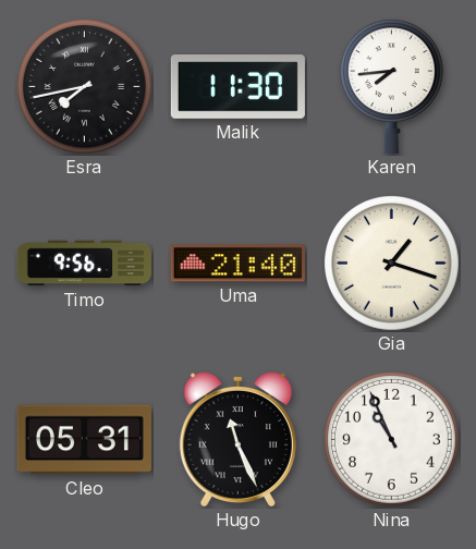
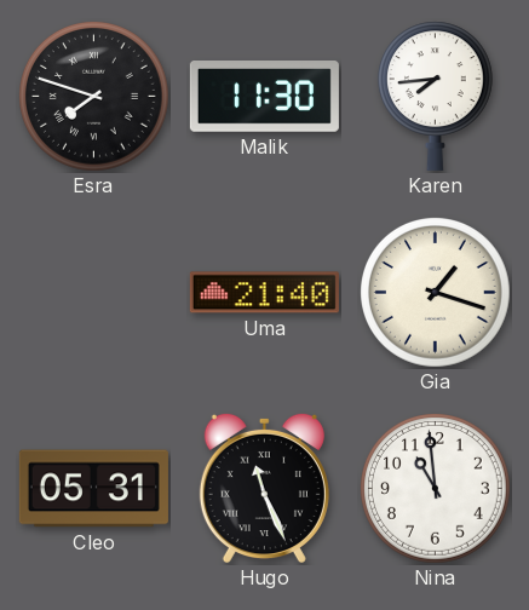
Esra: 7:43 -> 7:48 (94, 97)
Timo: 9:56 -> none (84, 264)
Nina: 10:56 -> 10:59 (436, 489)
